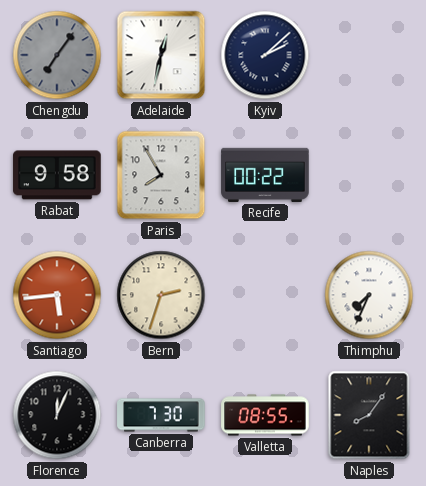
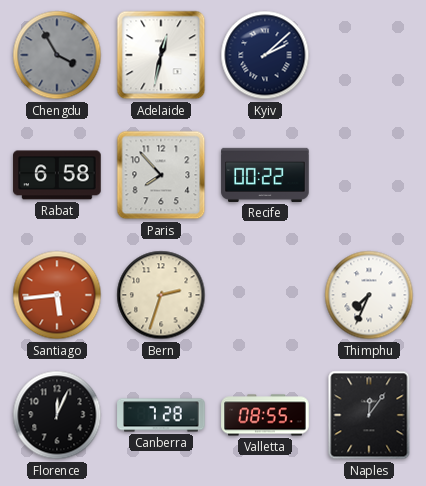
Chengdu: 7:06 -> 3:55 (57, 55)
Rabat: 9:58 -> 6:58 (57, 175)
Paris: 7:55 -> 7:53 (161, 175)
Canberra: 7:30 -> 7:28 (161, 415)
Naples: 8:06 -> 12:06 (369, 415)
